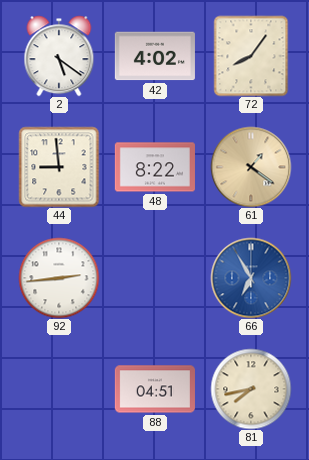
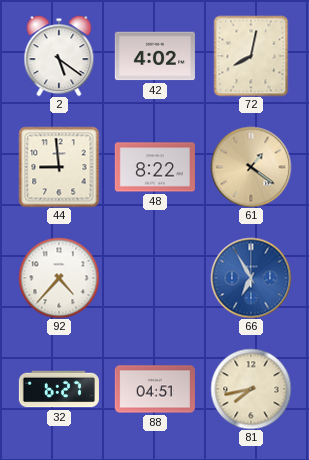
72: 8:06 -> 8:02 (251, 56)
92: 2:44 -> 4:37 (59, 278)
32: none -> 6:27 (59, 389)
